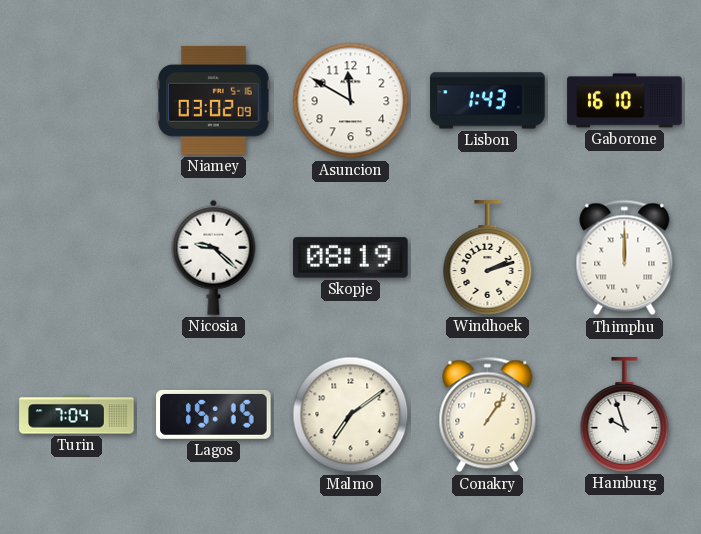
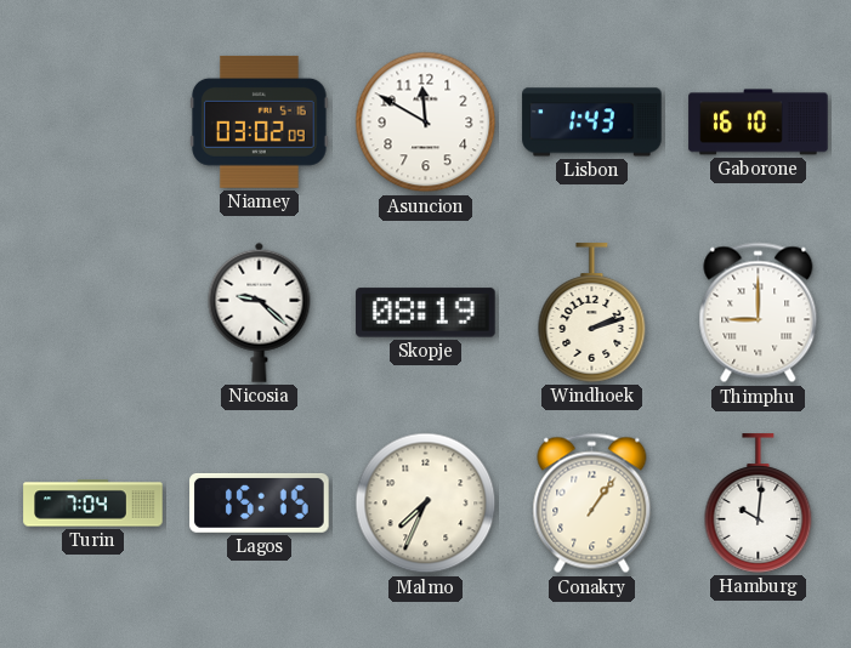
Thimphu: 12:00 -> 9:00 (759, 313)
Malmo: 7:09 -> 7:34 (426, 504)
Hamburg: 9:57 -> 10:01 (759, 504)
